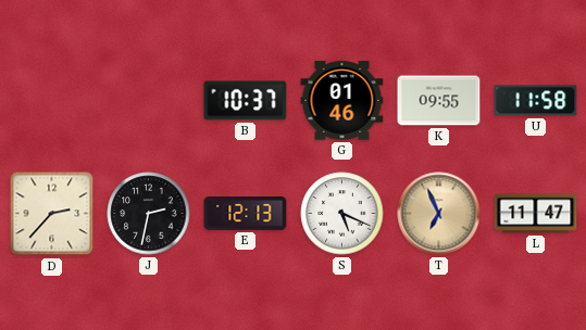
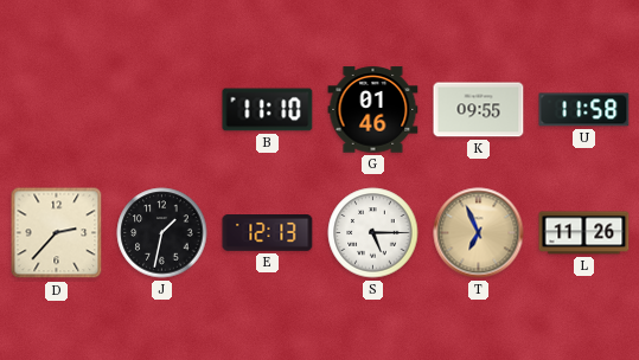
B: 10:37 -> 11:10 (268, 110)
J: 2:32 -> 1:32 (162, 233)
S: 5:19 -> 5:15 (373, 233)
L: 11:47 -> 11:26 (584, 233)
